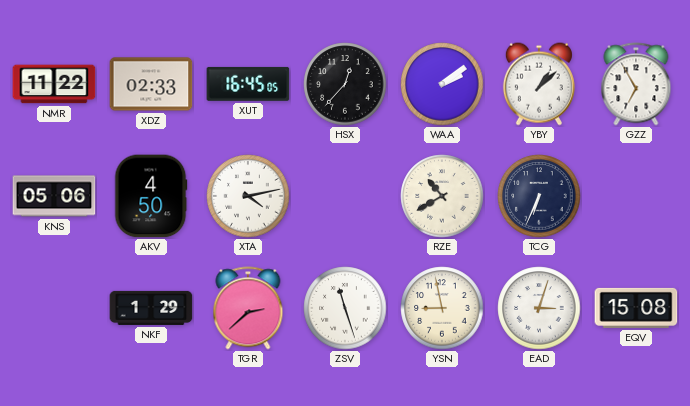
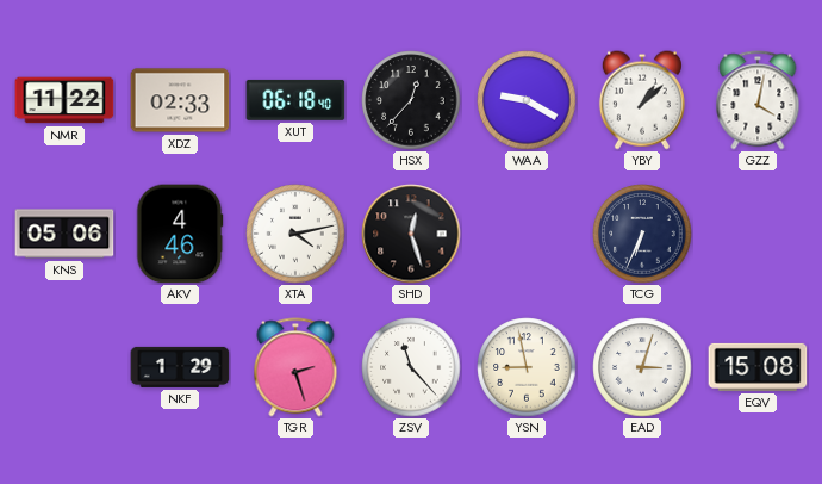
XUT: 16:45 -> 06:18 (295, 100)
WAA: 2:09 -> 9:20 (527, 100)
GZZ: 6:55 -> 4:02 (758, 100)
AKV: 4:50 -> 4:46 (180, 234)
SHD: none -> 12:27 (411, 234)
RZE: 10:40 -> none (442, 196)
TGR: 2:38 -> 2:27 (295, 367)
ZSV: 11:27 -> 11:23 (411, 367)
